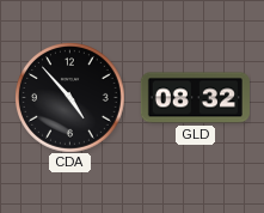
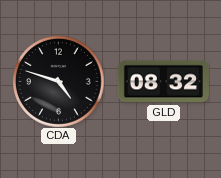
CDA: 4:53 -> 4:48 (59, 82)
